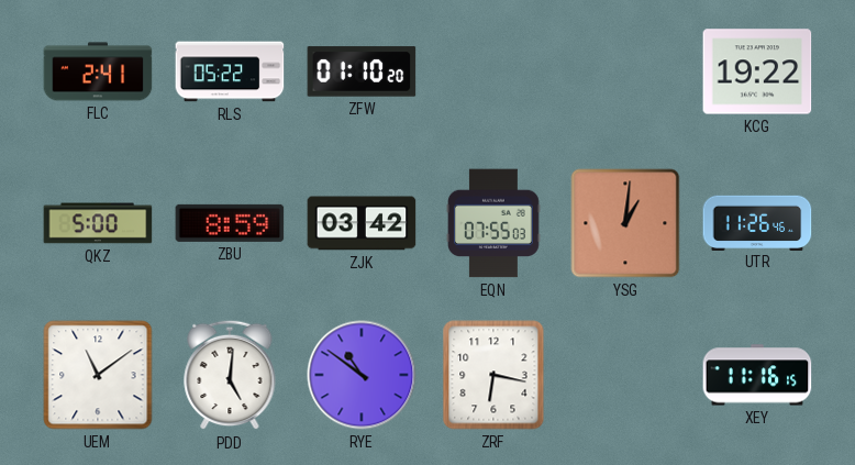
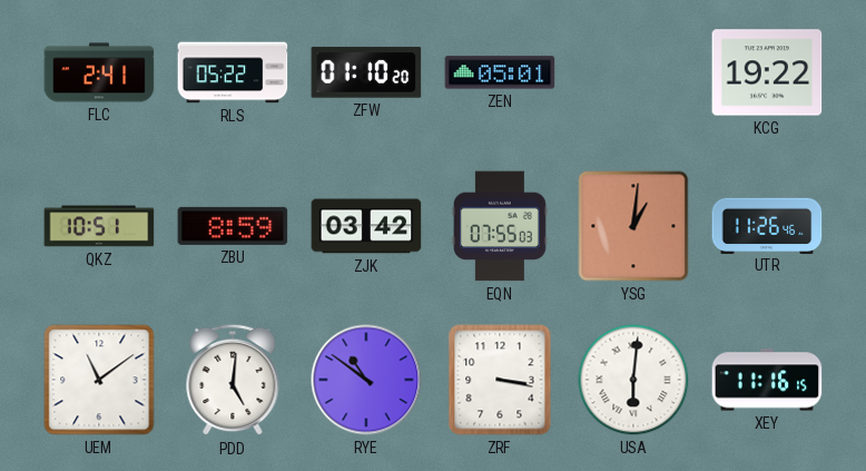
ZEN: none -> 05:01 (500, 72)
QKZ: 5:00 -> 10:51 (99, 226)
ZRF: 6:17 -> 3:17 (500, 380)
USA: none -> 6:01 (633, 380)
